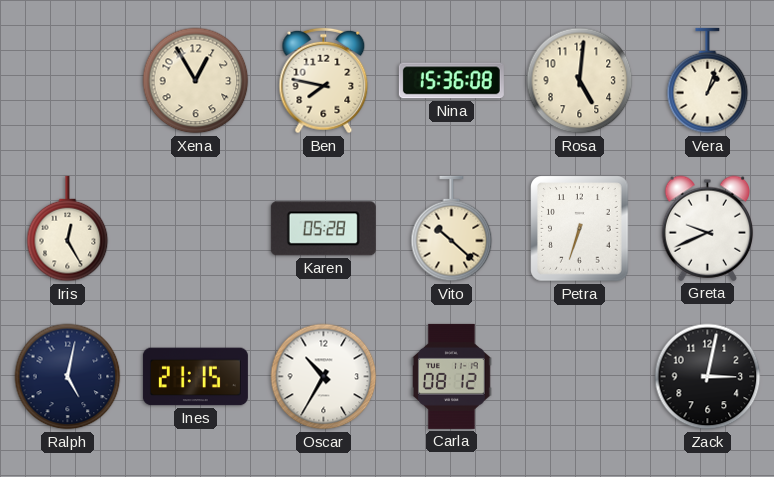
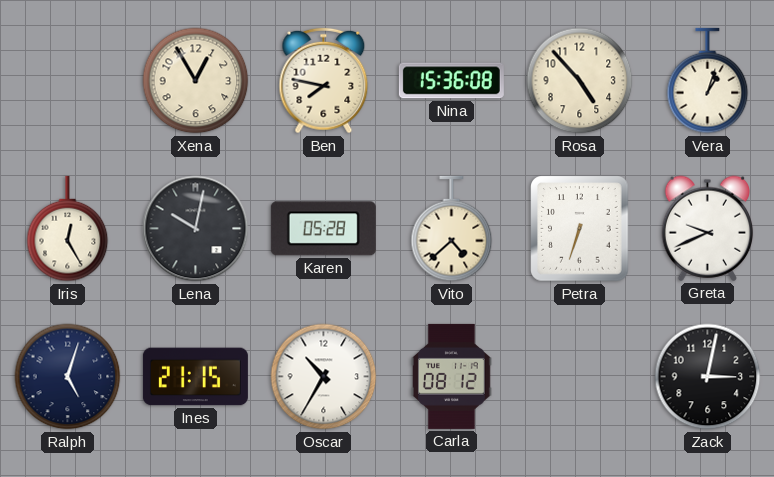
Rosa: 5:01 -> 4:53 (580, 81)
Lena: none -> 10:02 (196, 229)
Vito: 10:22 -> 4:38 (452, 229)
Ralph: 5:02 -> 5:03 (68, 377)
